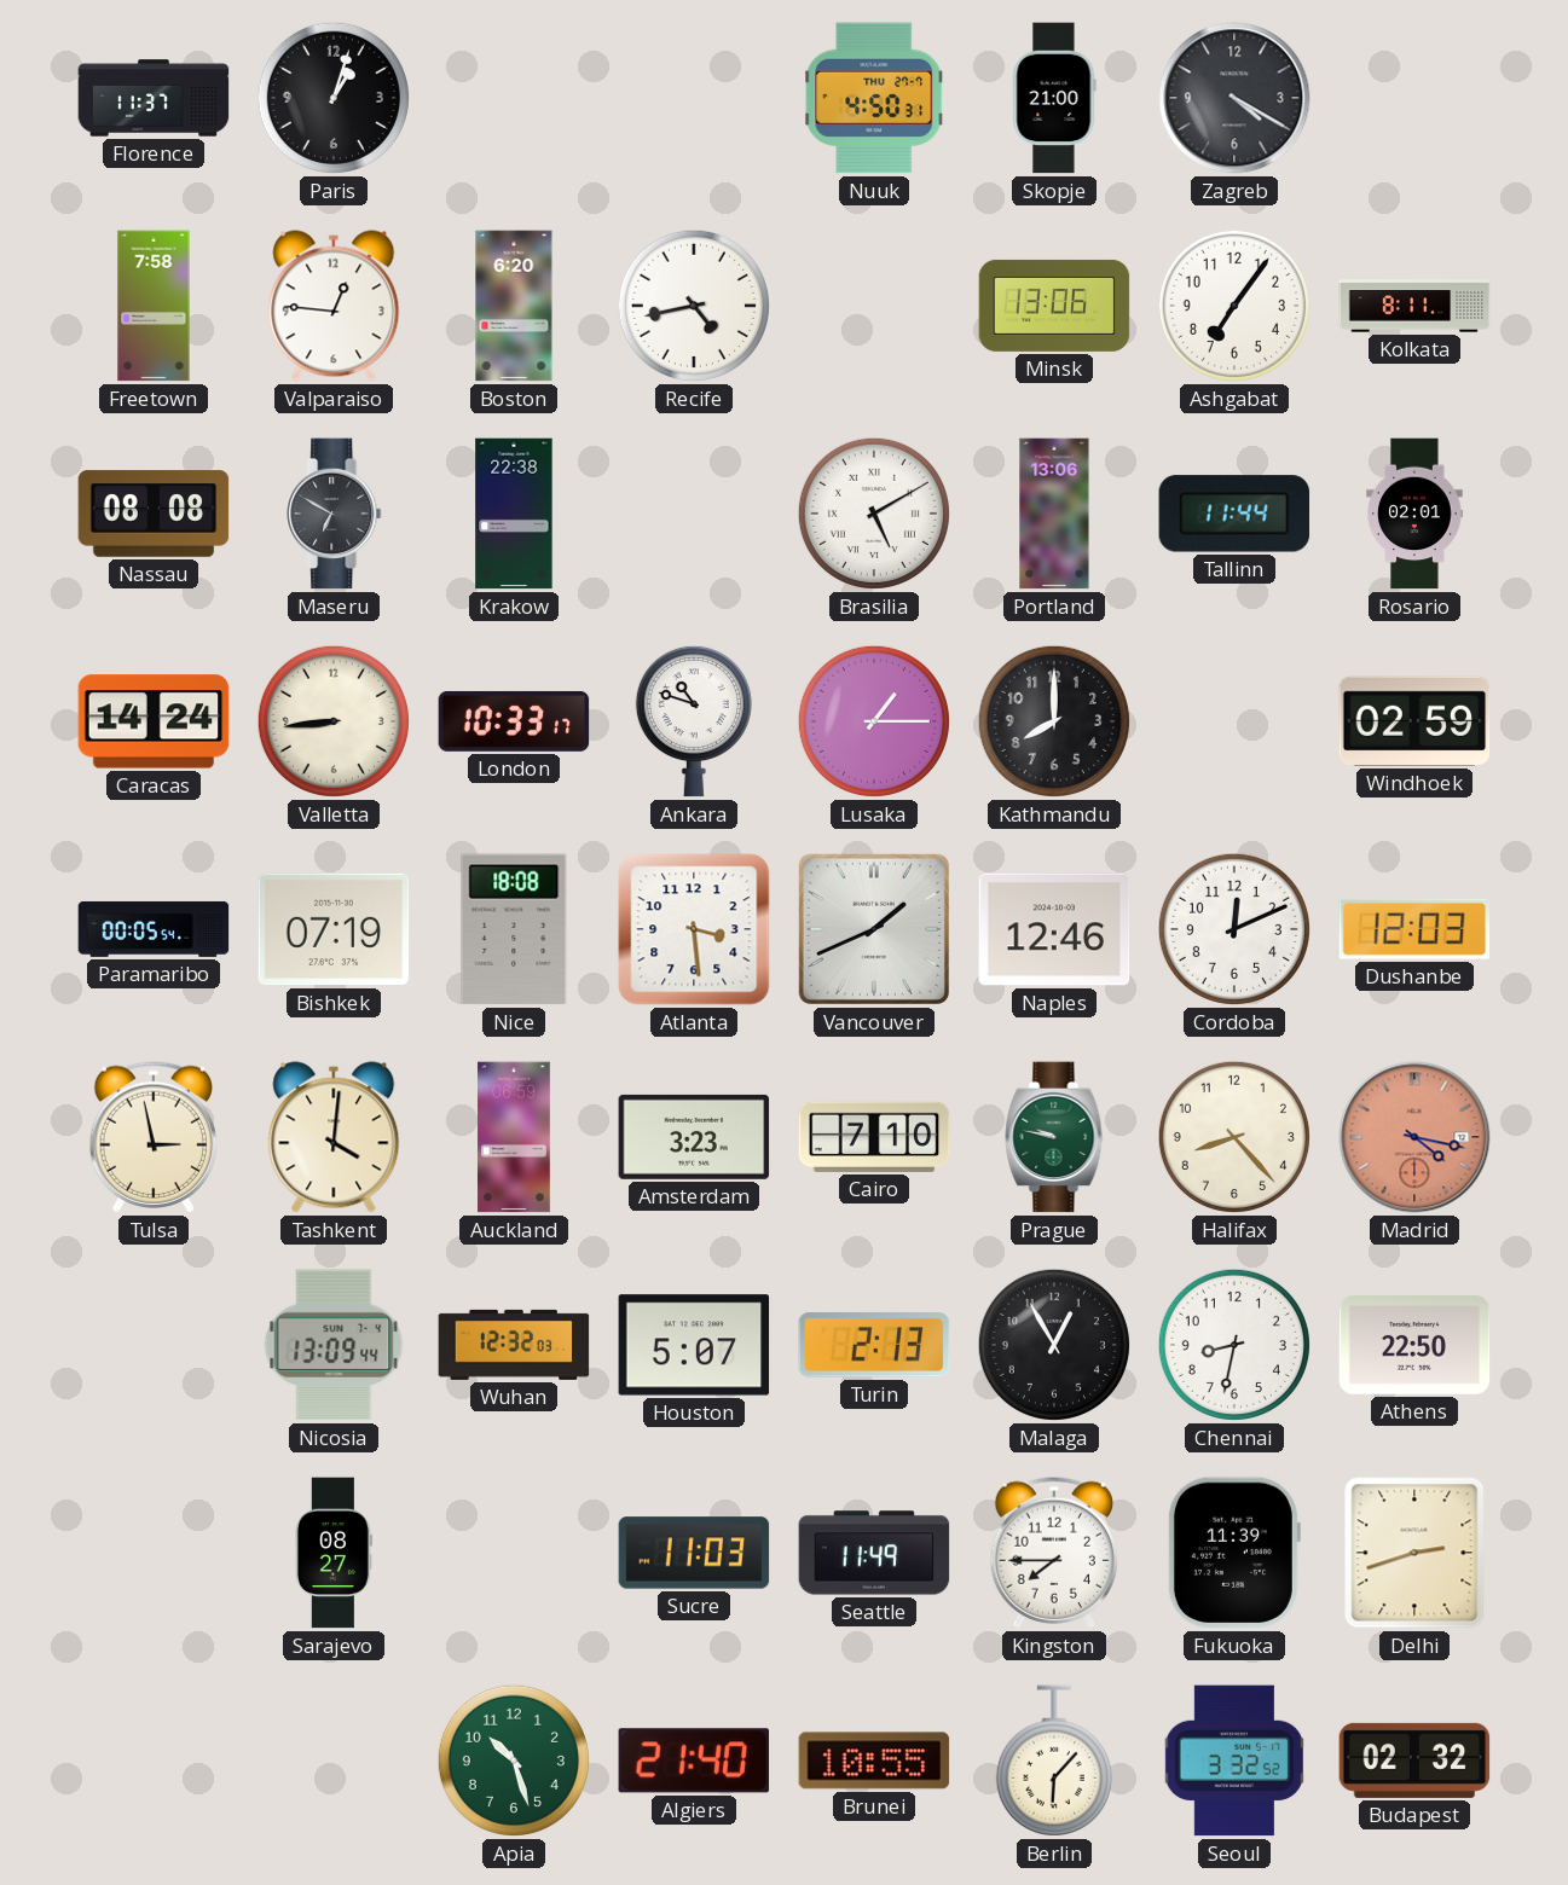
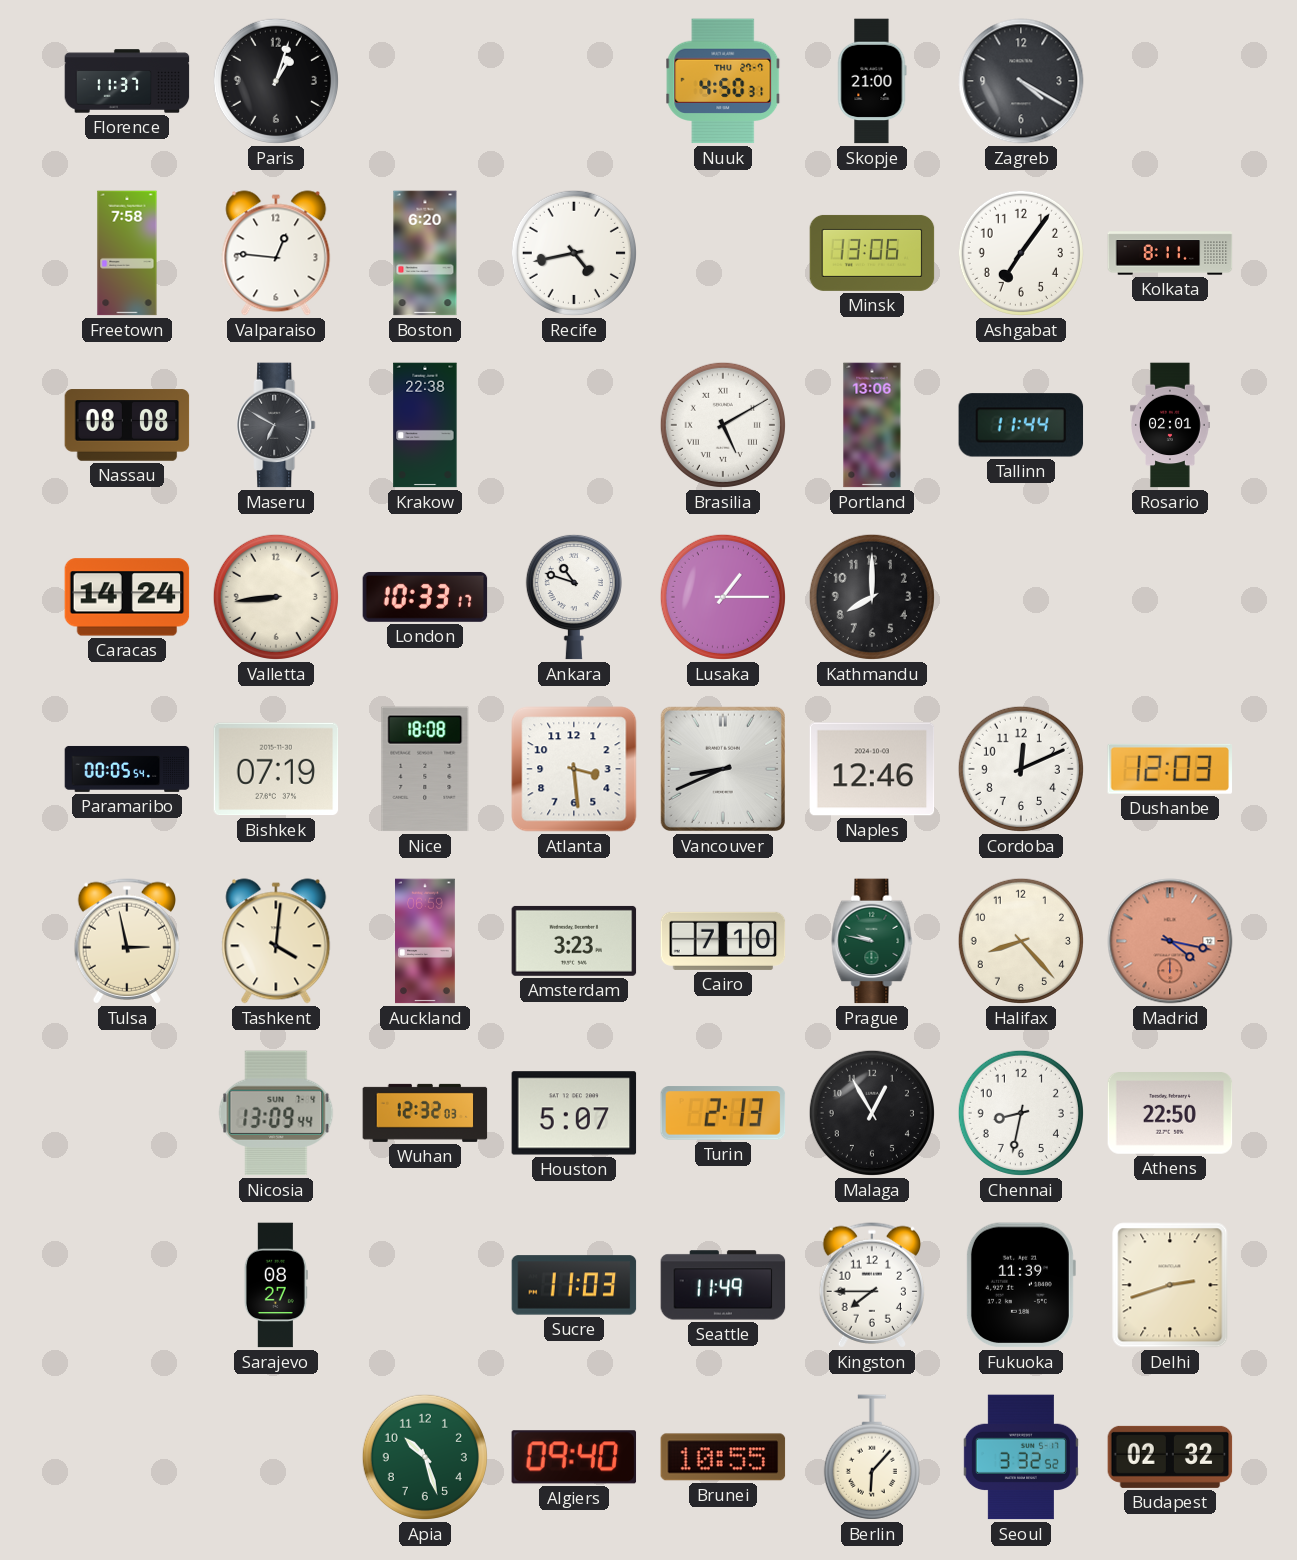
Windhoek: 02:59 -> none (1414, 721)
Vancouver: 1:41 -> 8:41 (723, 769)
Algiers: 21:40 -> 09:40 (574, 1457)
